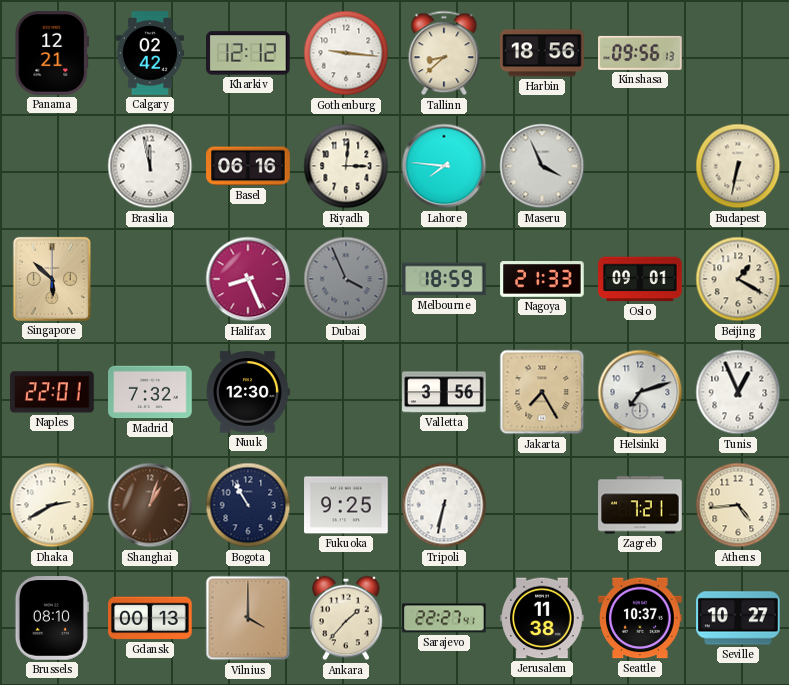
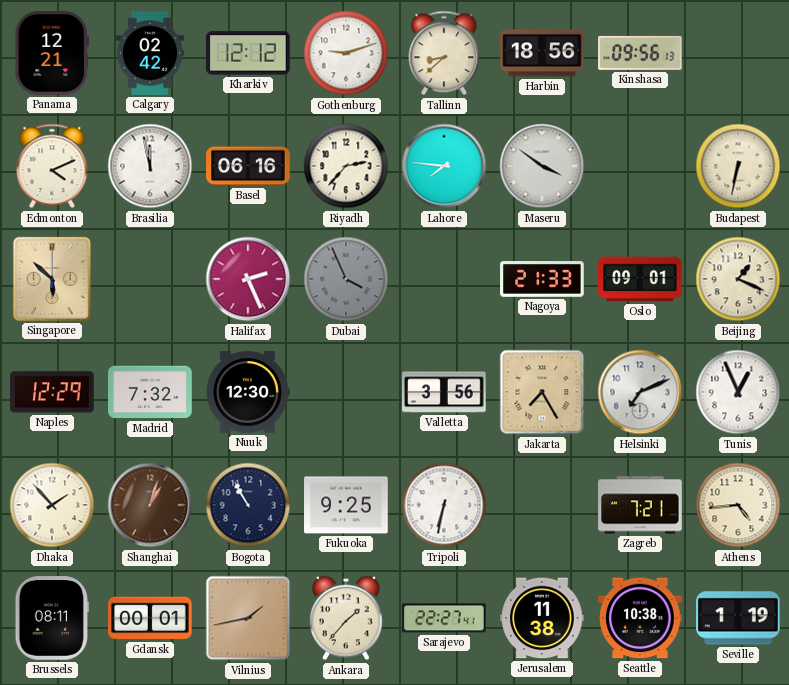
Gothenburg: 9:16 -> 9:12 (346, 53)
Edmonton: none -> 4:11 (52, 166)
Riyadh: 3:01 -> 2:37 (346, 166)
Maseru: 3:56 -> 3:51 (542, 166)
Halifax: 8:26 -> 2:26 (248, 279)
Melbourne: 18:59 -> none (444, 279)
Beijing: 1:20 -> 1:19 (738, 279)
Naples: 22:01 -> 12:29 (52, 392)
Helsinki: 7:12 -> 7:11 (640, 392)
Dhaka: 2:40 -> 1:53 (52, 505)
Brussels: 08:10 -> 08:11 (52, 618)
Gdansk: 00:13 -> 00:01 (150, 618)
Vilnius: 4:00 -> 1:43 (248, 618)
Seattle: 10:37 -> 10:38 (640, 618)
Seville: 10:27 -> 1:19 (738, 618)
